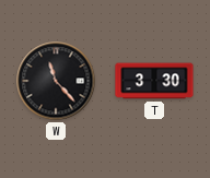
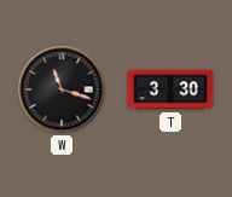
W: 11:23 -> 11:18 (62, 89)
